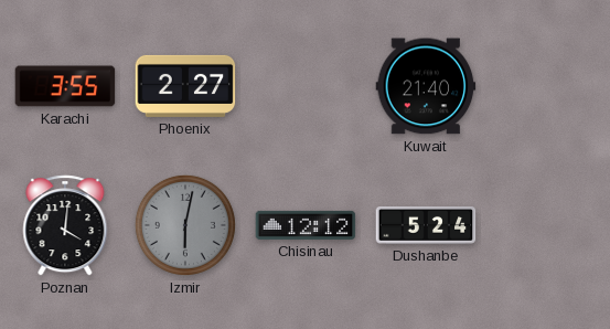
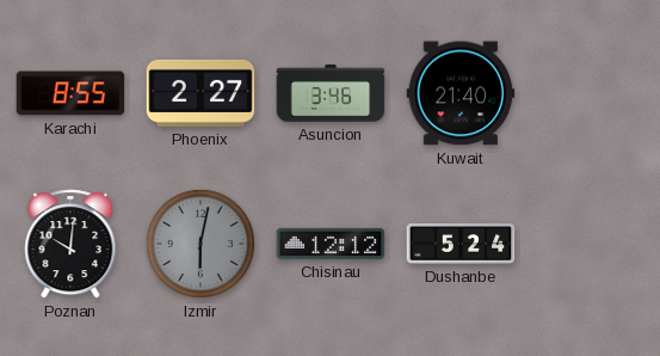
Karachi: 3:55 -> 8:55 (70, 93)
Asuncion: none -> 3:46 (331, 93)
Poznan: 4:01 -> 10:01 (70, 244)
